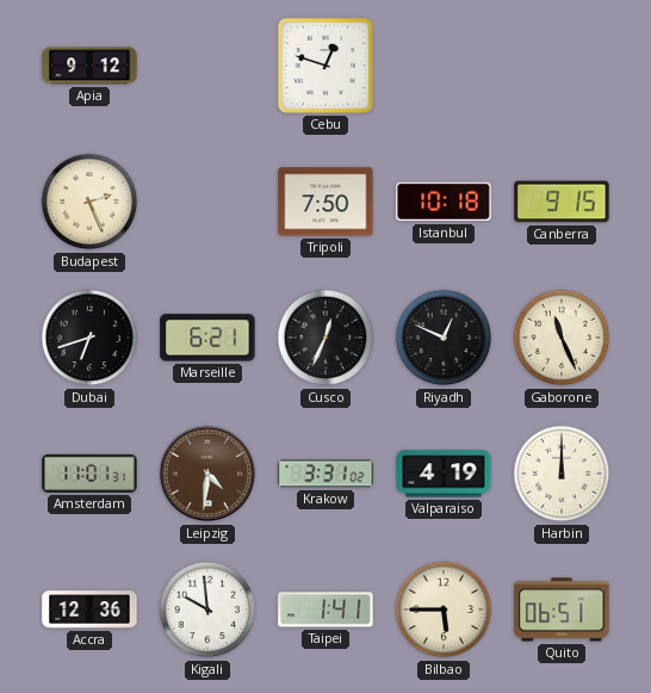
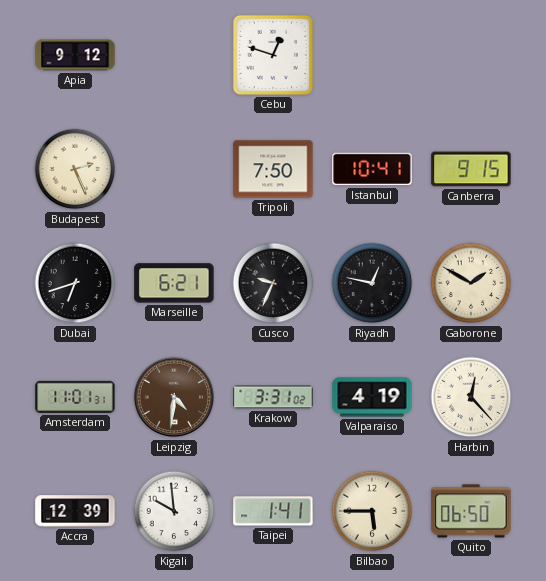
Istanbul: 10:18 -> 10:41 (372, 169)
Cusco: 12:34 -> 9:34 (273, 283)
Riyadh: 12:49 -> 12:47 (372, 283)
Gaborone: 11:26 -> 1:50 (471, 283)
Harbin: 12:00 -> 12:23 (471, 397)
Accra: 12:36 -> 12:39 (75, 511)
Quito: 06:51 -> 06:50 (471, 511)
